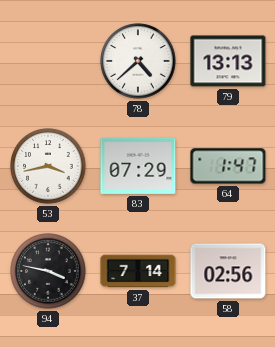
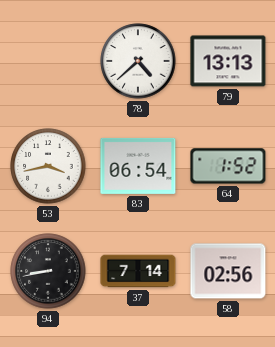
83: 07:29 -> 06:54 (138, 166)
64: 1:47 -> 1:52 (228, 166)
94: 3:47 -> 8:43 (48, 271)
